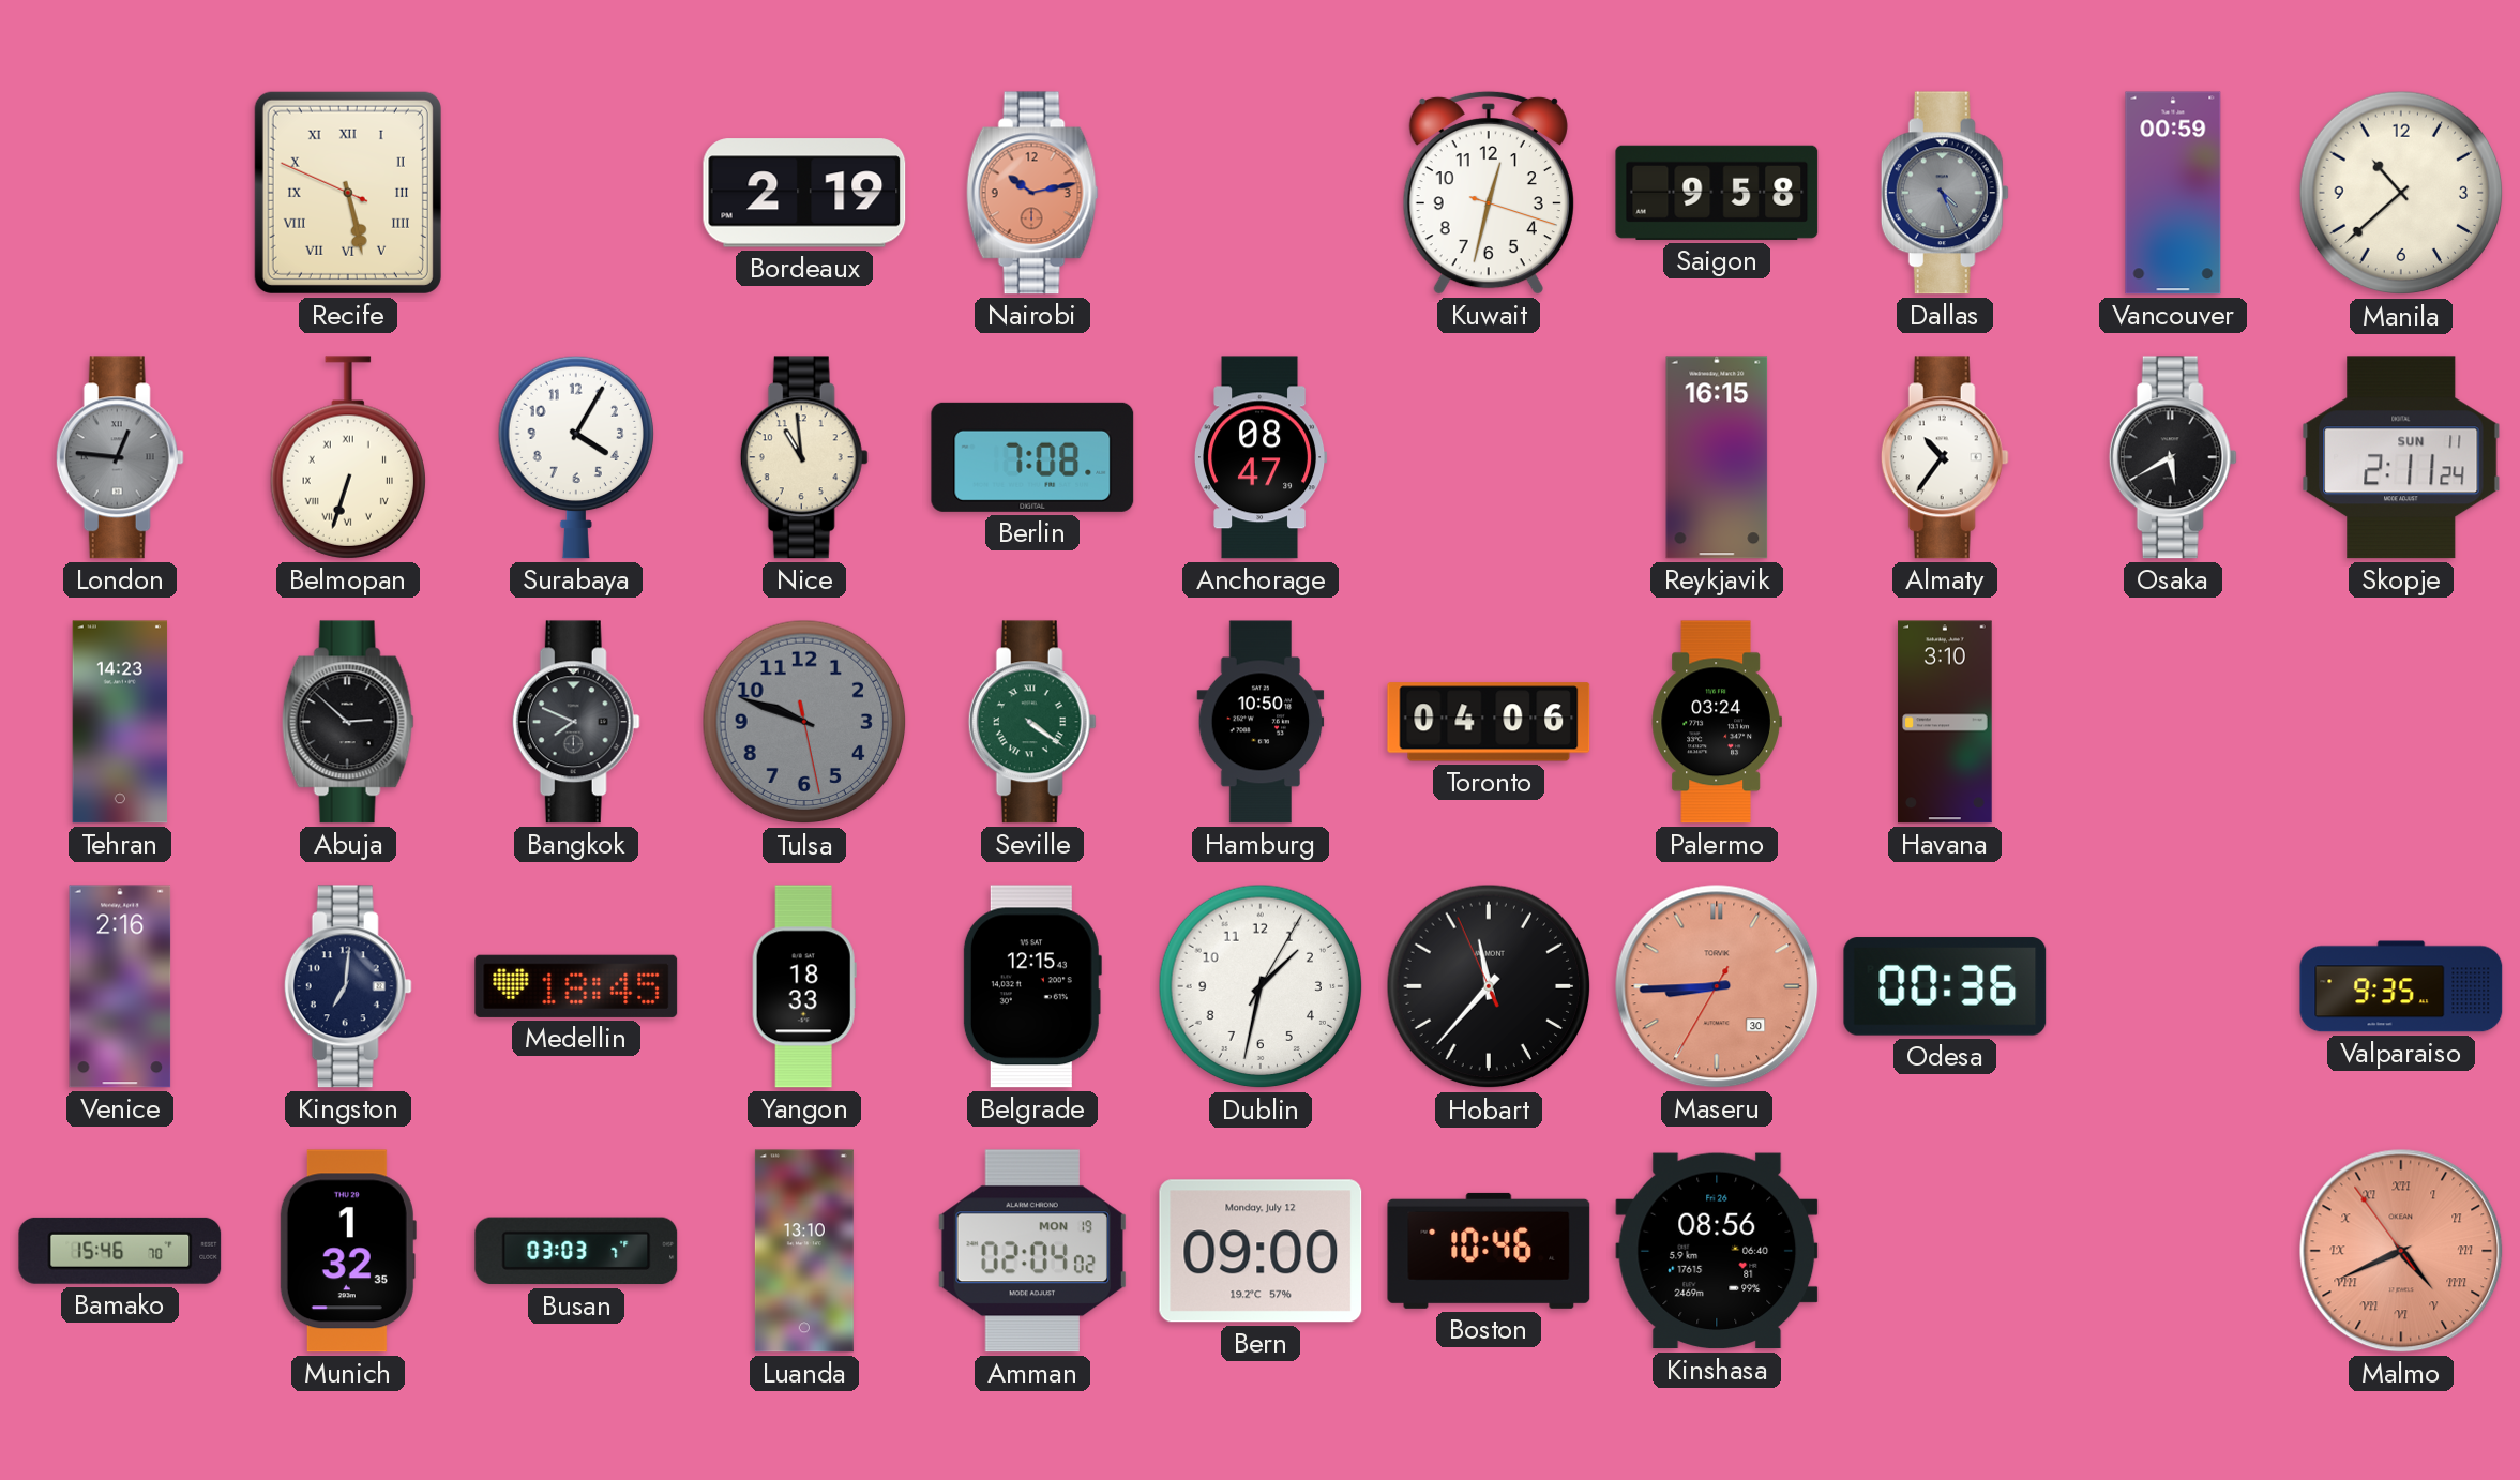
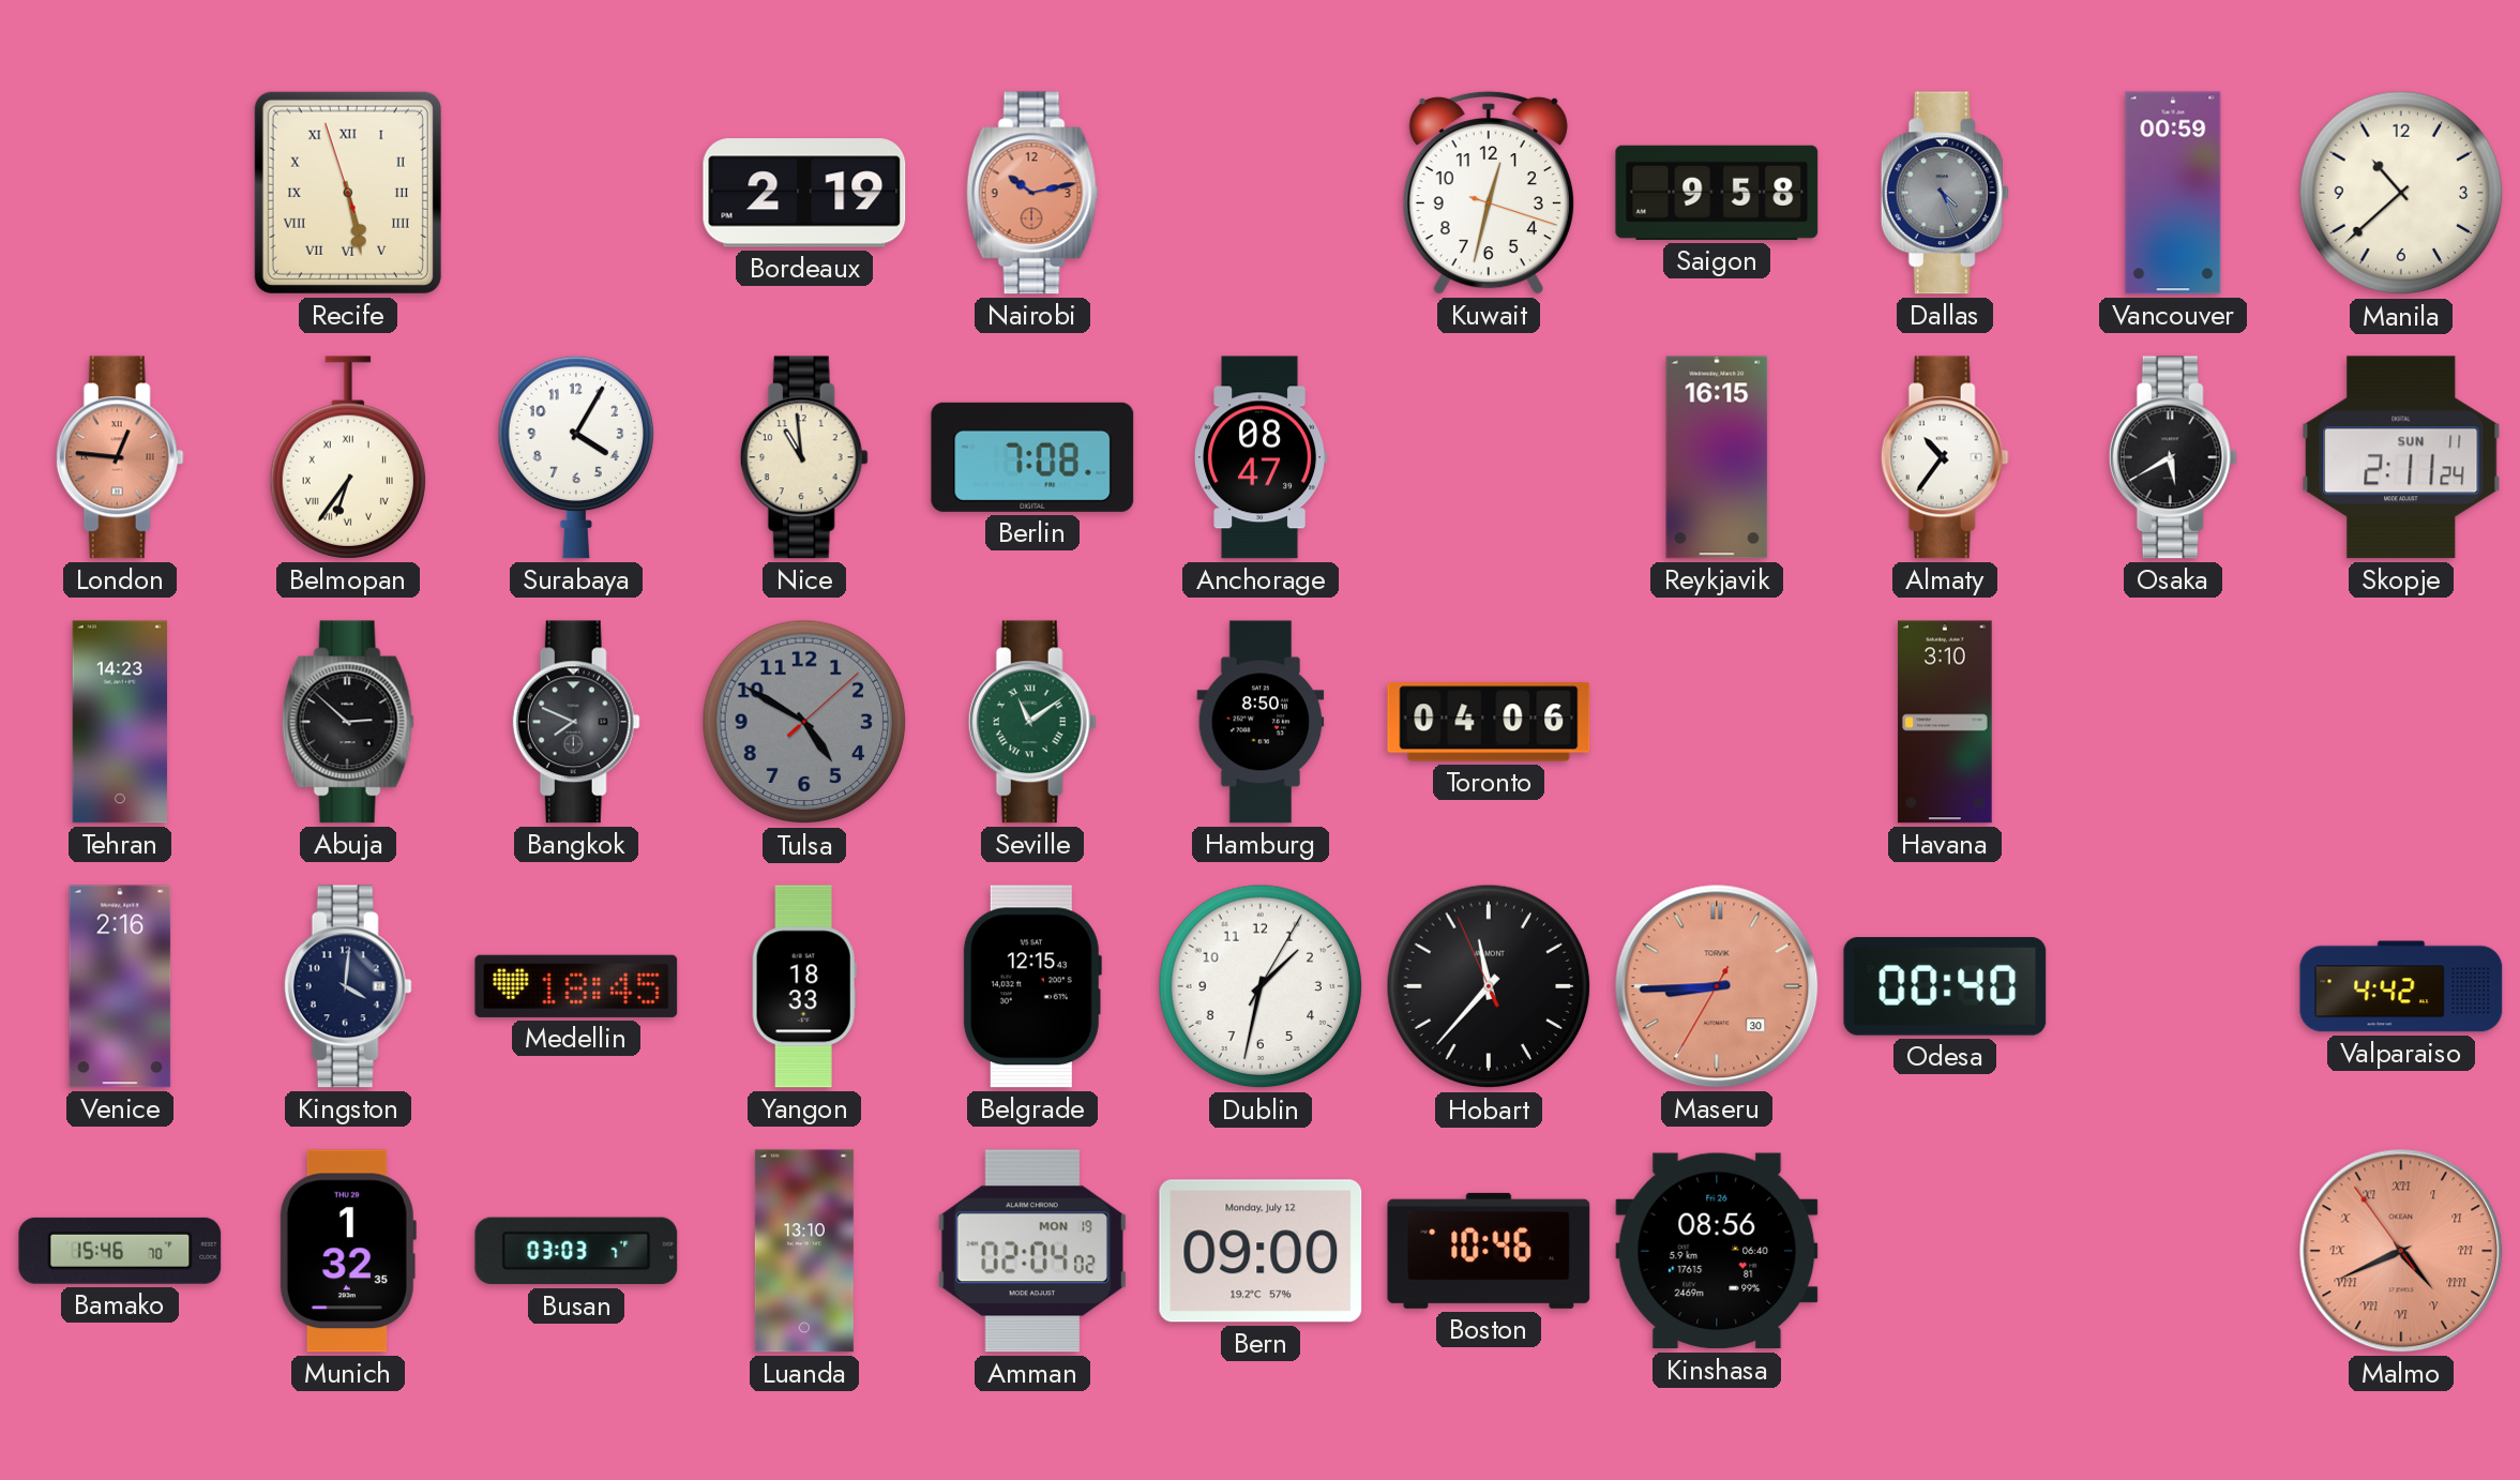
Recife: 5:27:49 -> 5:27:57 (348, 193)
London dial: grey -> salmon (120, 457)
Belmopan: 6:33 -> 6:36 (347, 457)
Tulsa: 9:48 -> 4:50 (804, 722)
Seville: 4:21 -> 11:09 (1032, 722)
Hamburg: 10:50 -> 8:50 (1261, 722)
Palermo: 03:24 -> none (1717, 722)
Kingston: 7:01 -> 4:01 (348, 986)
Odesa: 00:36 -> 00:40 (1945, 986)
Valparaiso: 9:35 -> 4:42 (2401, 986)
